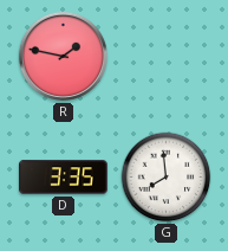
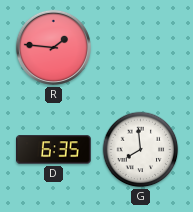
R: 1:47 -> 1:46 (53, 47)
D: 3:35 -> 6:35 (54, 150)
